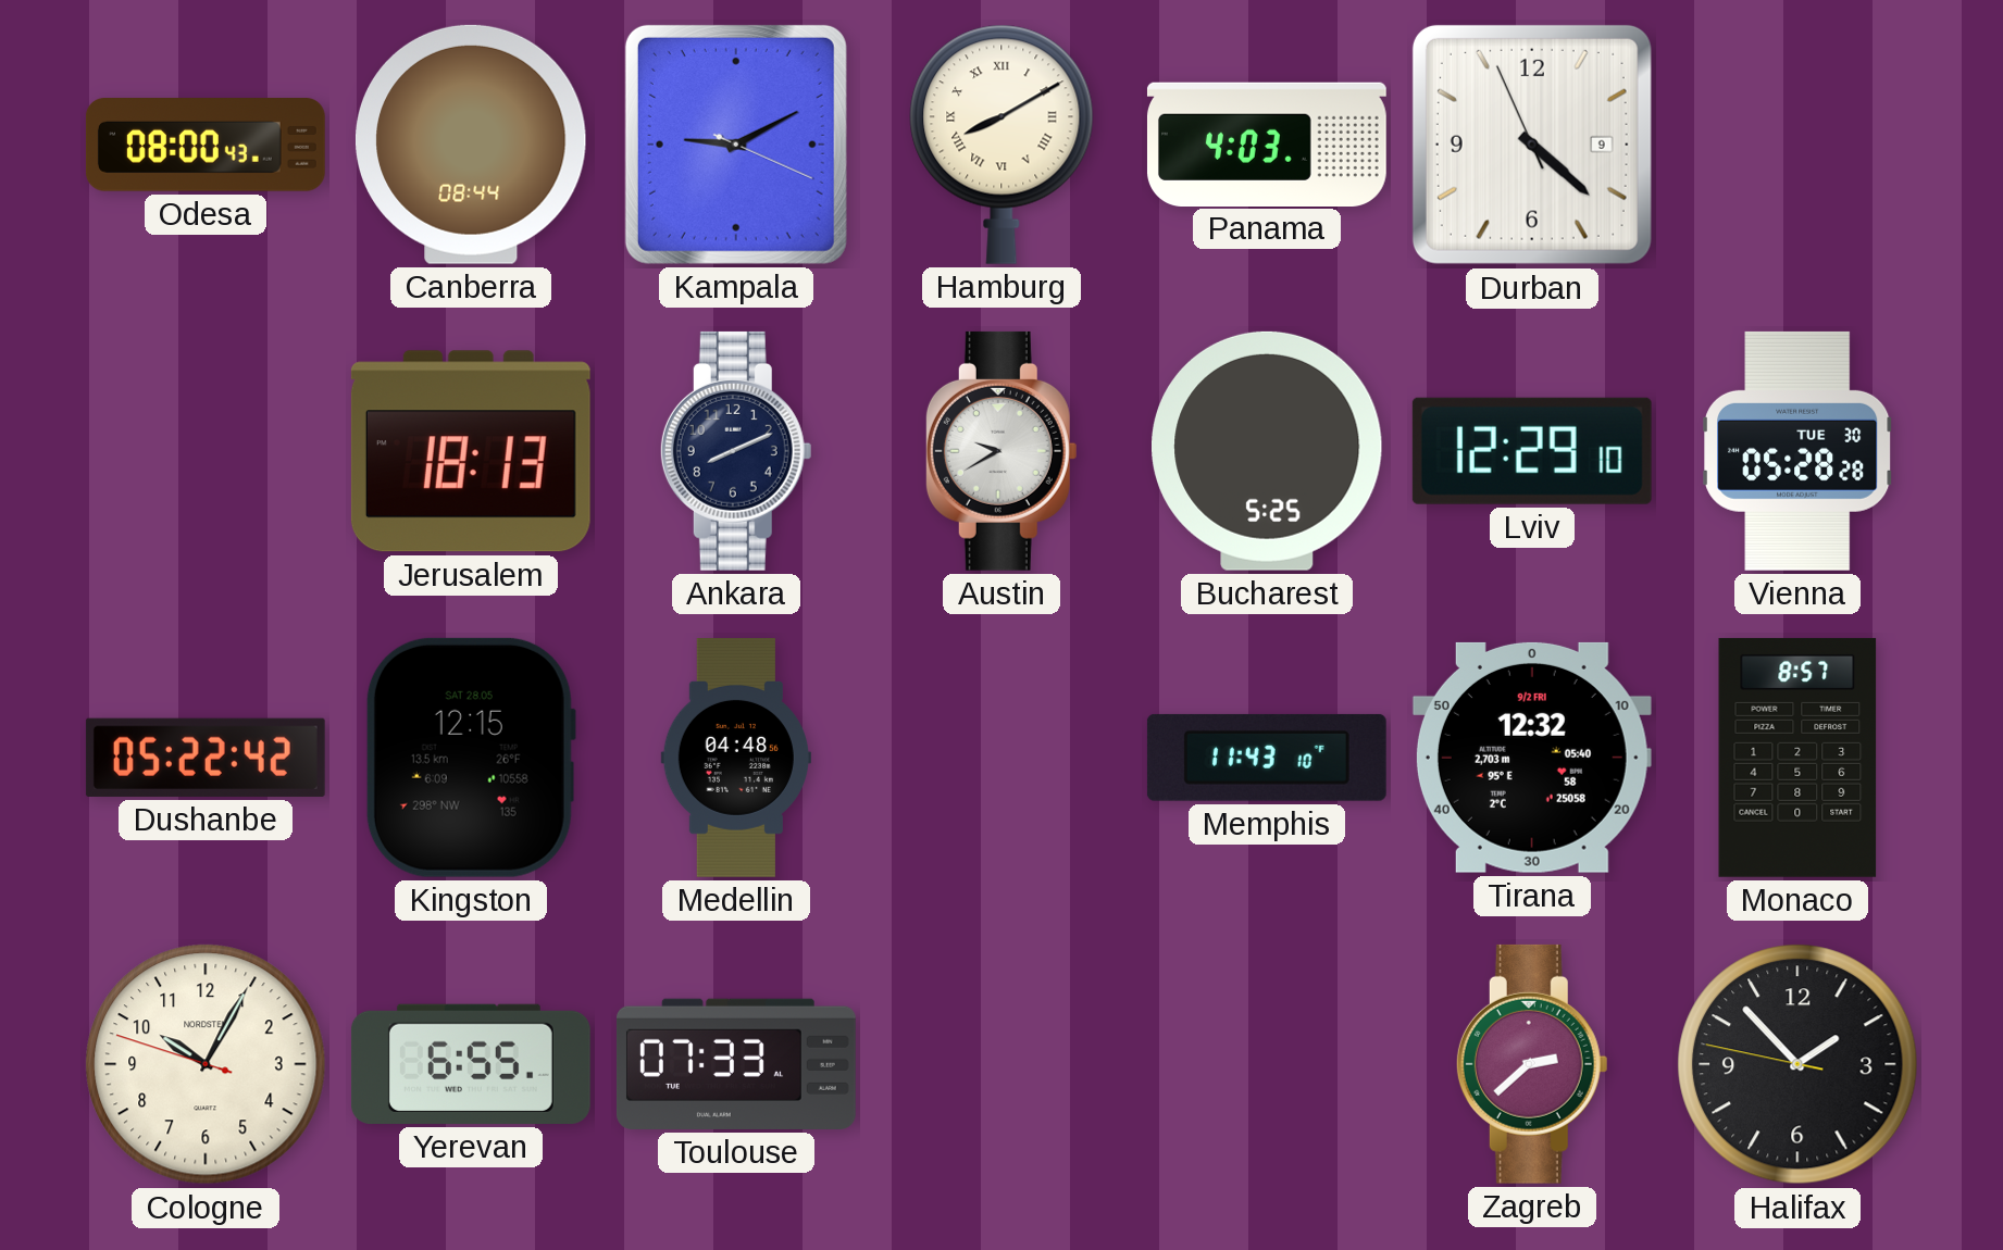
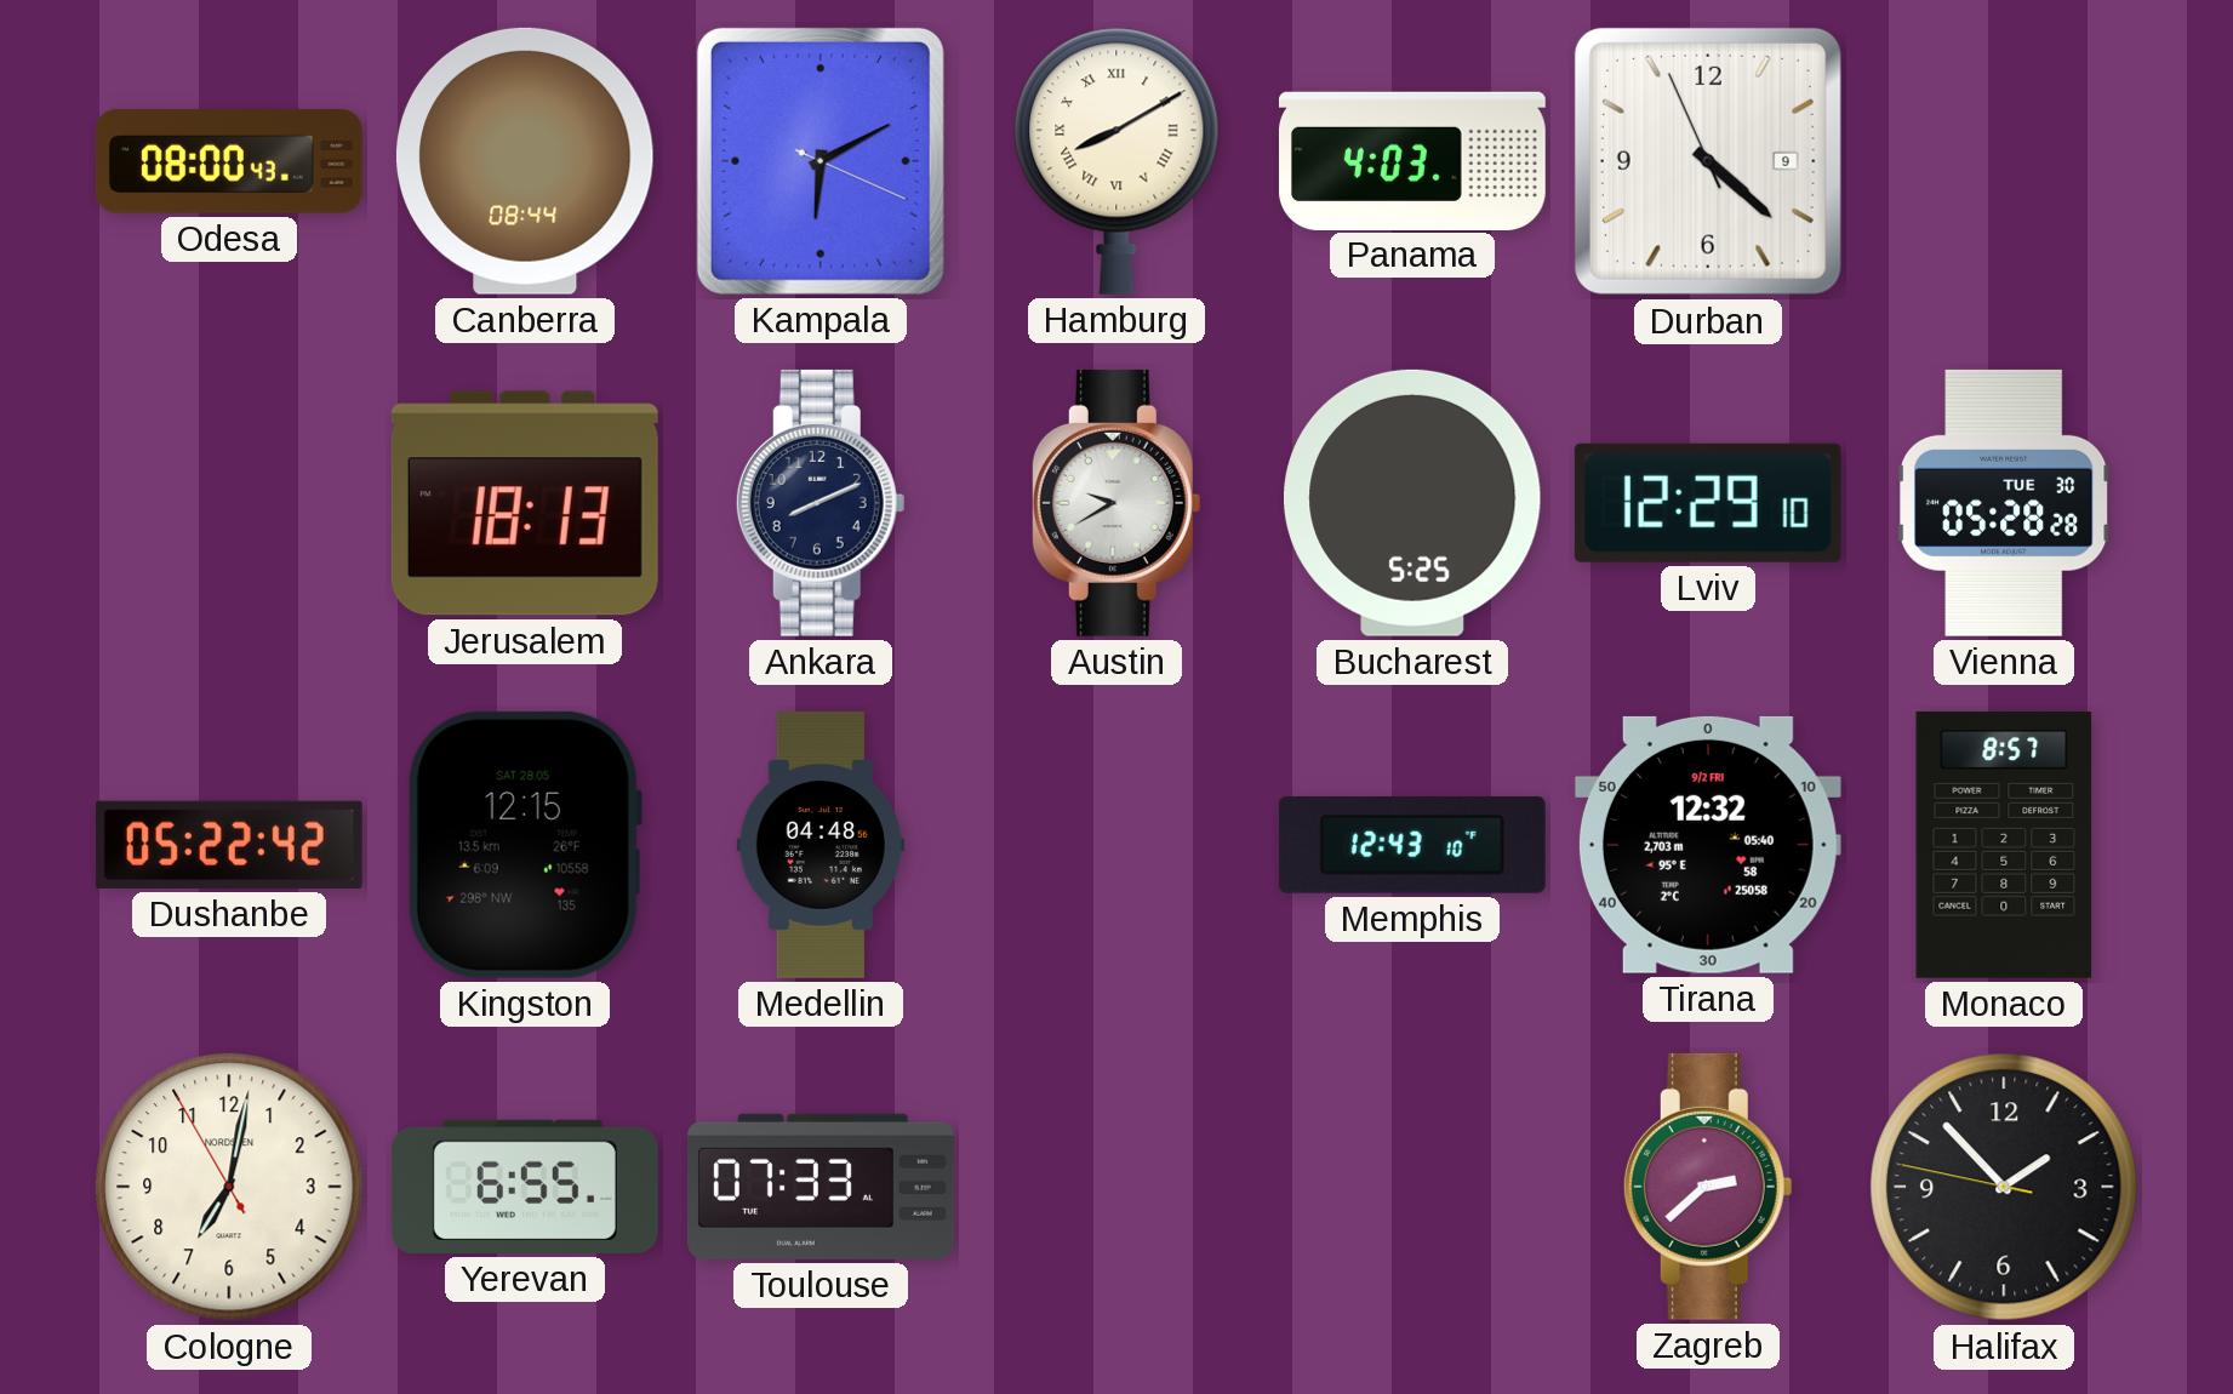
Kampala: 9:10 -> 6:10 (821, 161)
Memphis: 11:43 -> 12:43 (1412, 845)
Cologne: 10:04 -> 7:01 (229, 1187)
